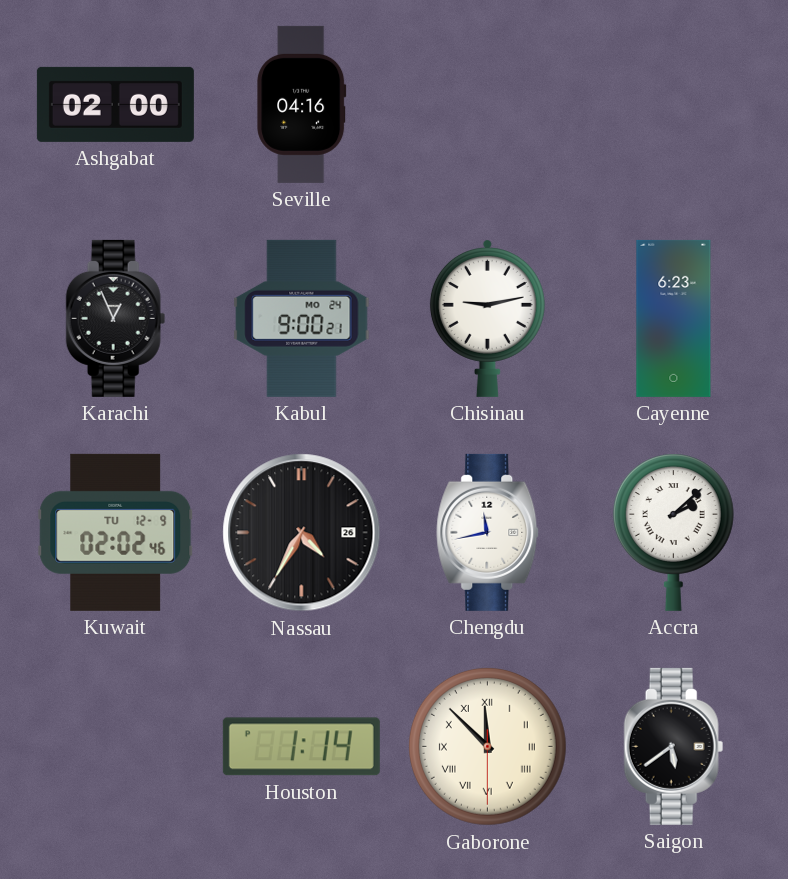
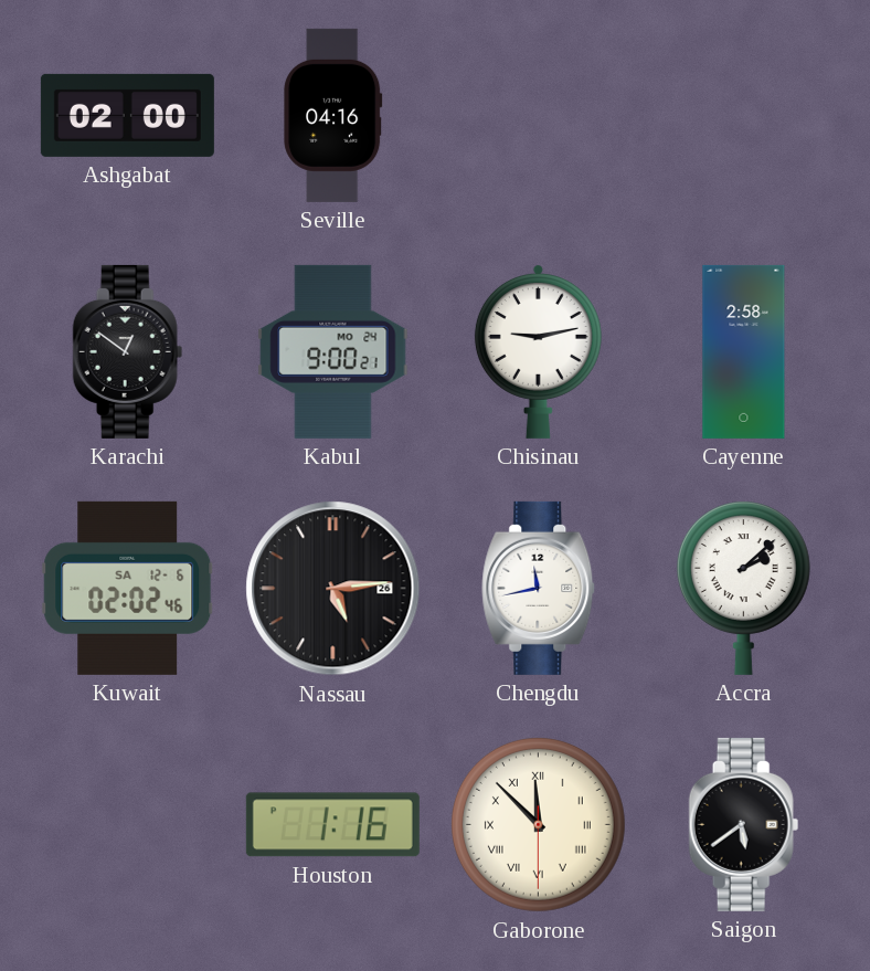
Karachi: 12:56 -> 12:51 (128, 351)
Cayenne: 6:23 -> 2:58 (744, 351)
Kuwait date: TU 12-9 -> SA 12-6 (128, 588)
Nassau: 4:35 -> 5:14 (333, 589)
Houston: 1:14 -> 1:16 (332, 825)
